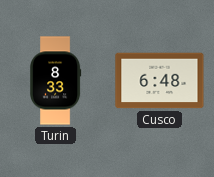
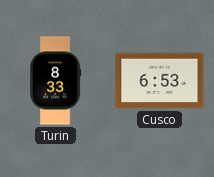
Cusco: 6:48 -> 6:53 (160, 81)
